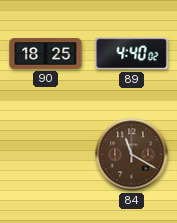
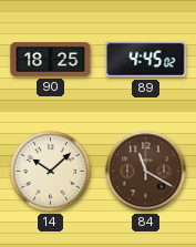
89: 4:40 -> 4:45 (146, 60)
14: none -> 10:08 (51, 172)
